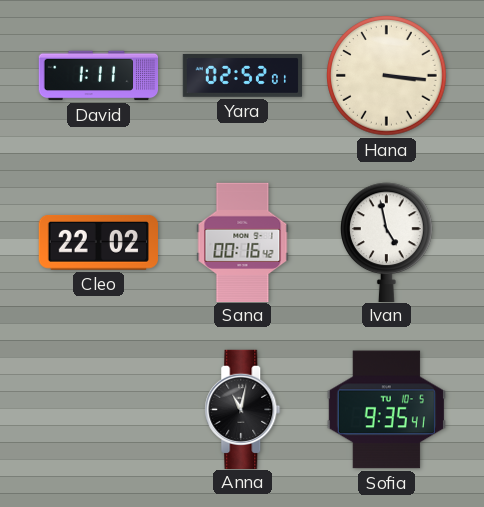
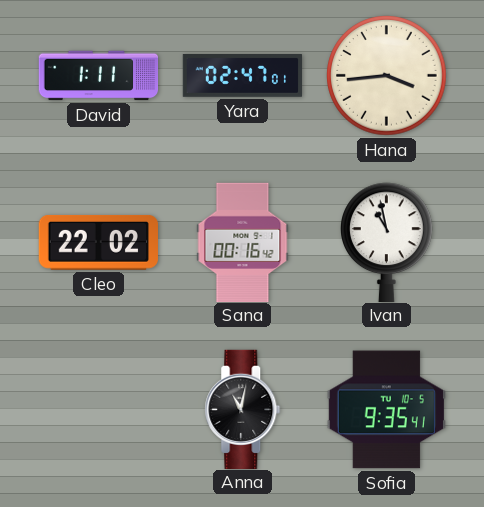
Yara: 02:52 -> 02:47 (243, 76)
Hana: 3:16 -> 3:44 (387, 76)
Ivan: 4:58 -> 10:58 (387, 242)
